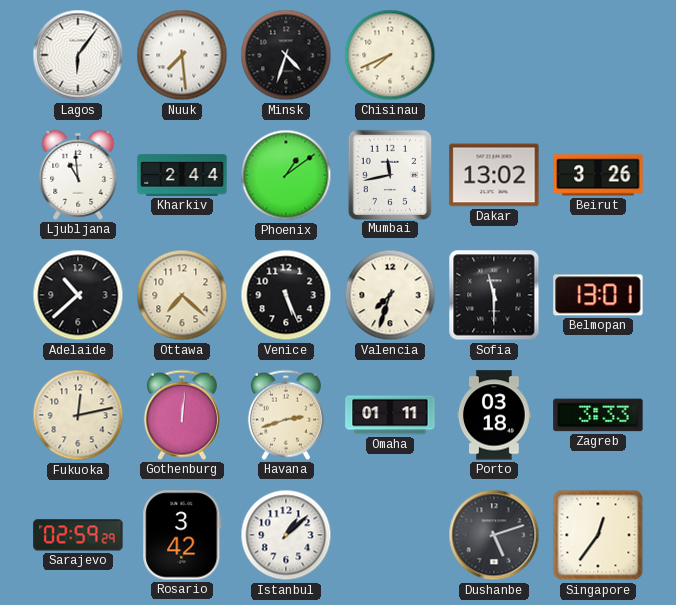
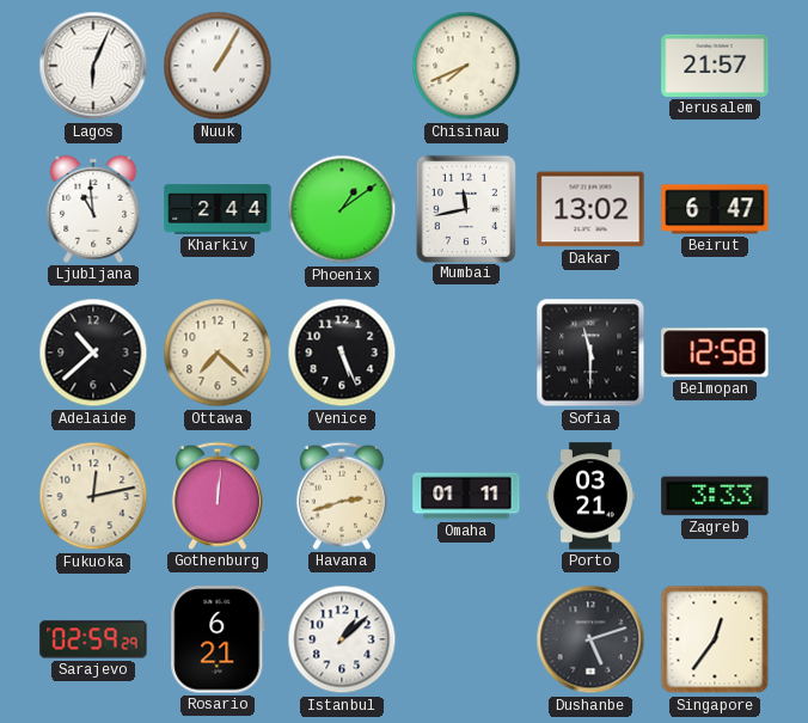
Lagos: 6:06 -> 6:04 (93, 66)
Nuuk: 7:29 -> 1:05 (218, 66)
Minsk: 4:33 -> none (286, 55)
Jerusalem: none -> 21:57 (715, 66)
Beirut: 3:26 -> 6:47 (715, 209)
Valencia: 7:33 -> none (390, 295)
Belmopan: 13:01 -> 12:58 (715, 353)
Porto: 03:18 -> 03:21 (590, 496)
Rosario: 3:42 -> 6:21 (218, 639)
